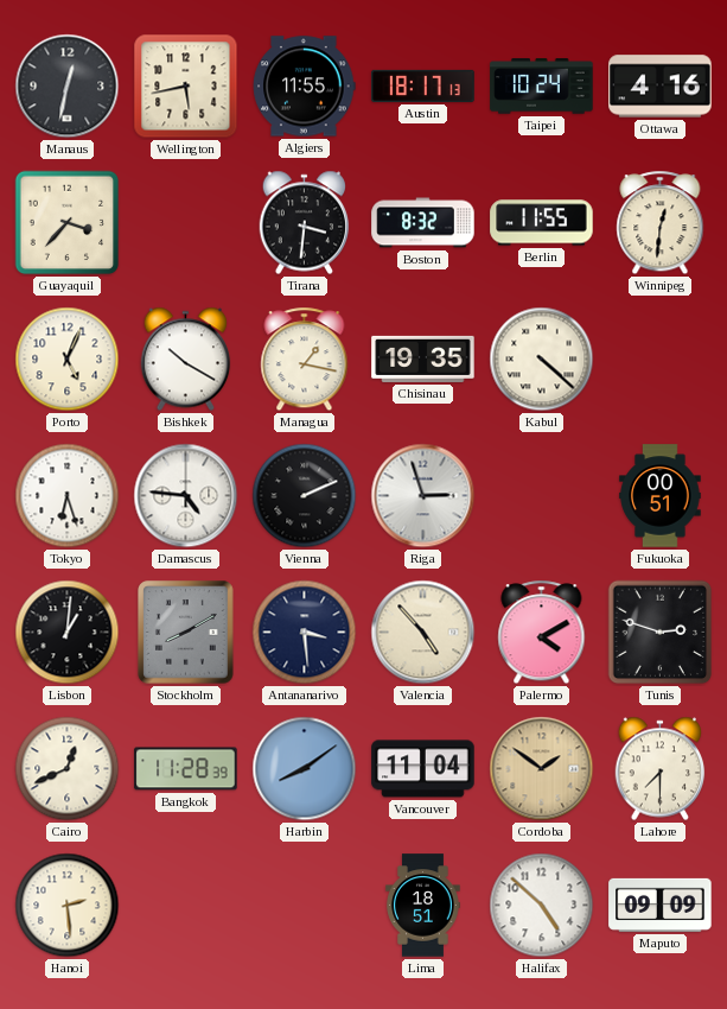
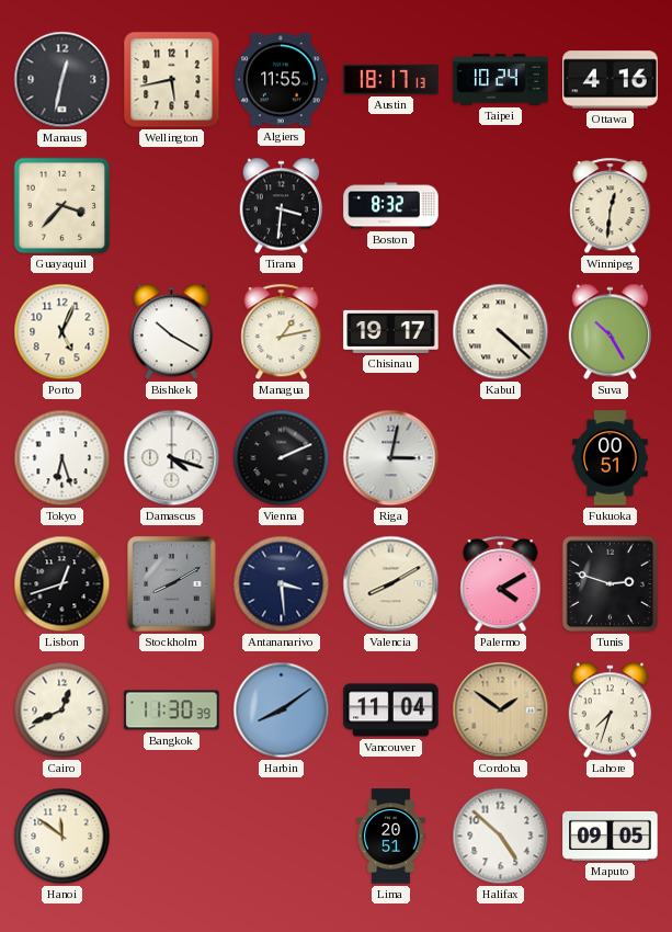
Berlin: 11:55 -> none (542, 223)
Managua: 1:17 -> 1:13 (282, 332)
Chisinau: 19:35 -> 19:17 (391, 331)
Suva: none -> 10:25 (611, 332)
Damascus: 4:46 -> 4:18 (172, 458)
Riga: 2:57 -> 3:02 (391, 458)
Lisbon: 1:01 -> 12:42 (62, 584)
Valencia: 4:53 -> 8:10 (391, 584)
Bangkok: 11:28 -> 11:30 (172, 711)
Lahore: 7:30 -> 7:33 (611, 711)
Hanoi: 2:29 -> 11:51 (62, 837)
Lima: 18:51 -> 20:51 (391, 837)
Maputo: 09:09 -> 09:05 (611, 836)
